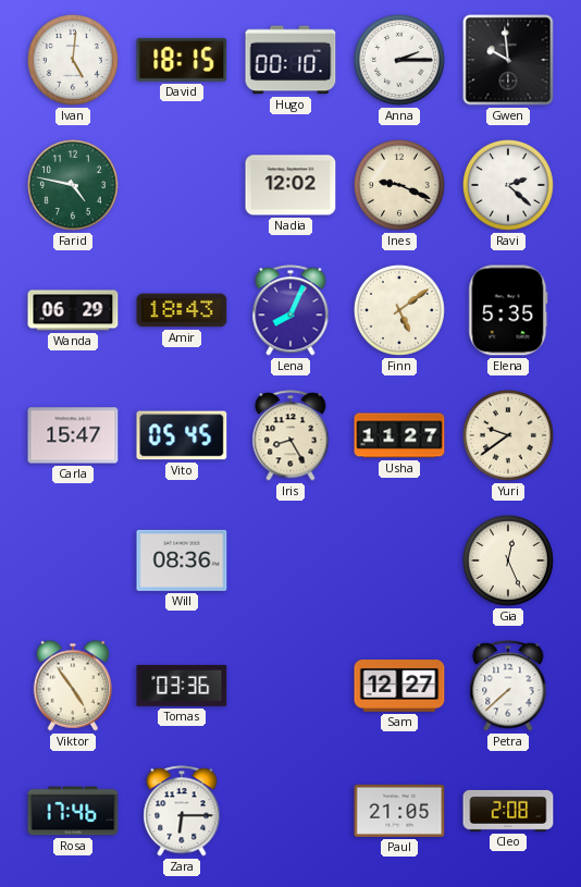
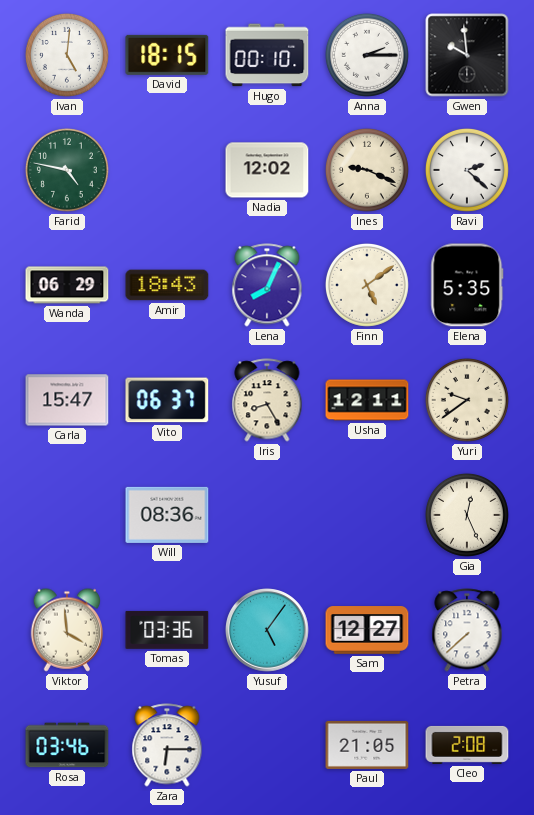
Vito: 05:45 -> 06:37 (167, 400)
Usha: 11:27 -> 12:11 (367, 400)
Viktor: 4:54 -> 3:59 (67, 630)
Yusuf: none -> 5:06 (267, 630)
Rosa: 17:46 -> 03:46 (67, 745)
